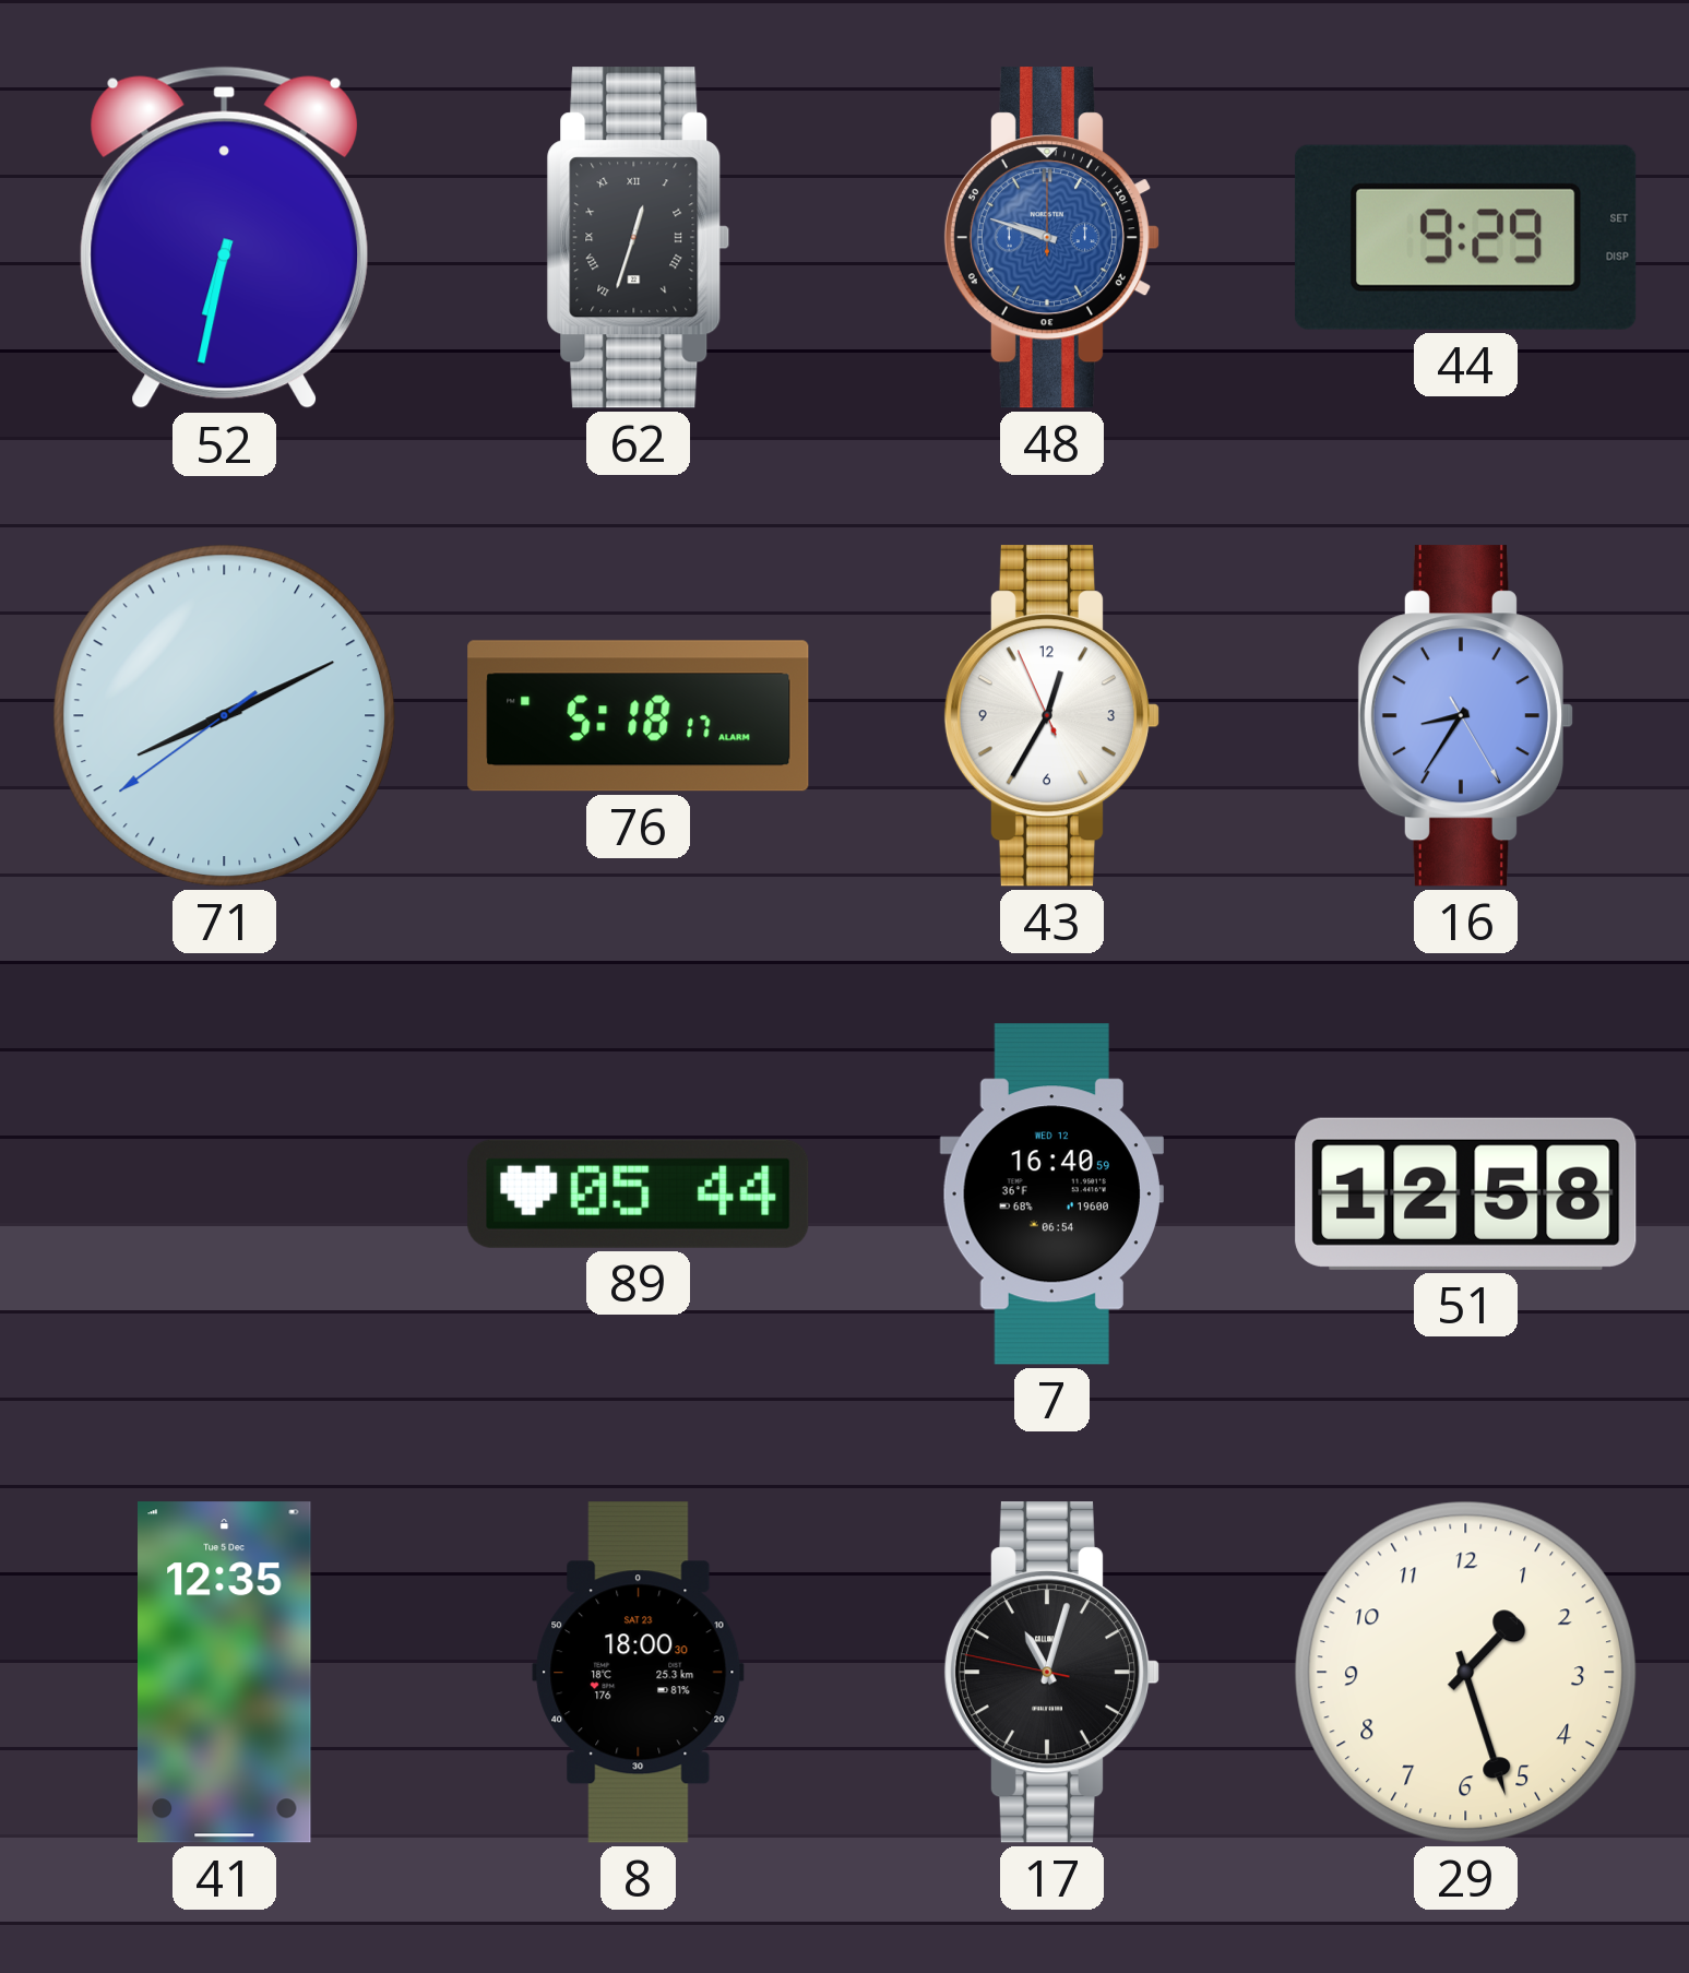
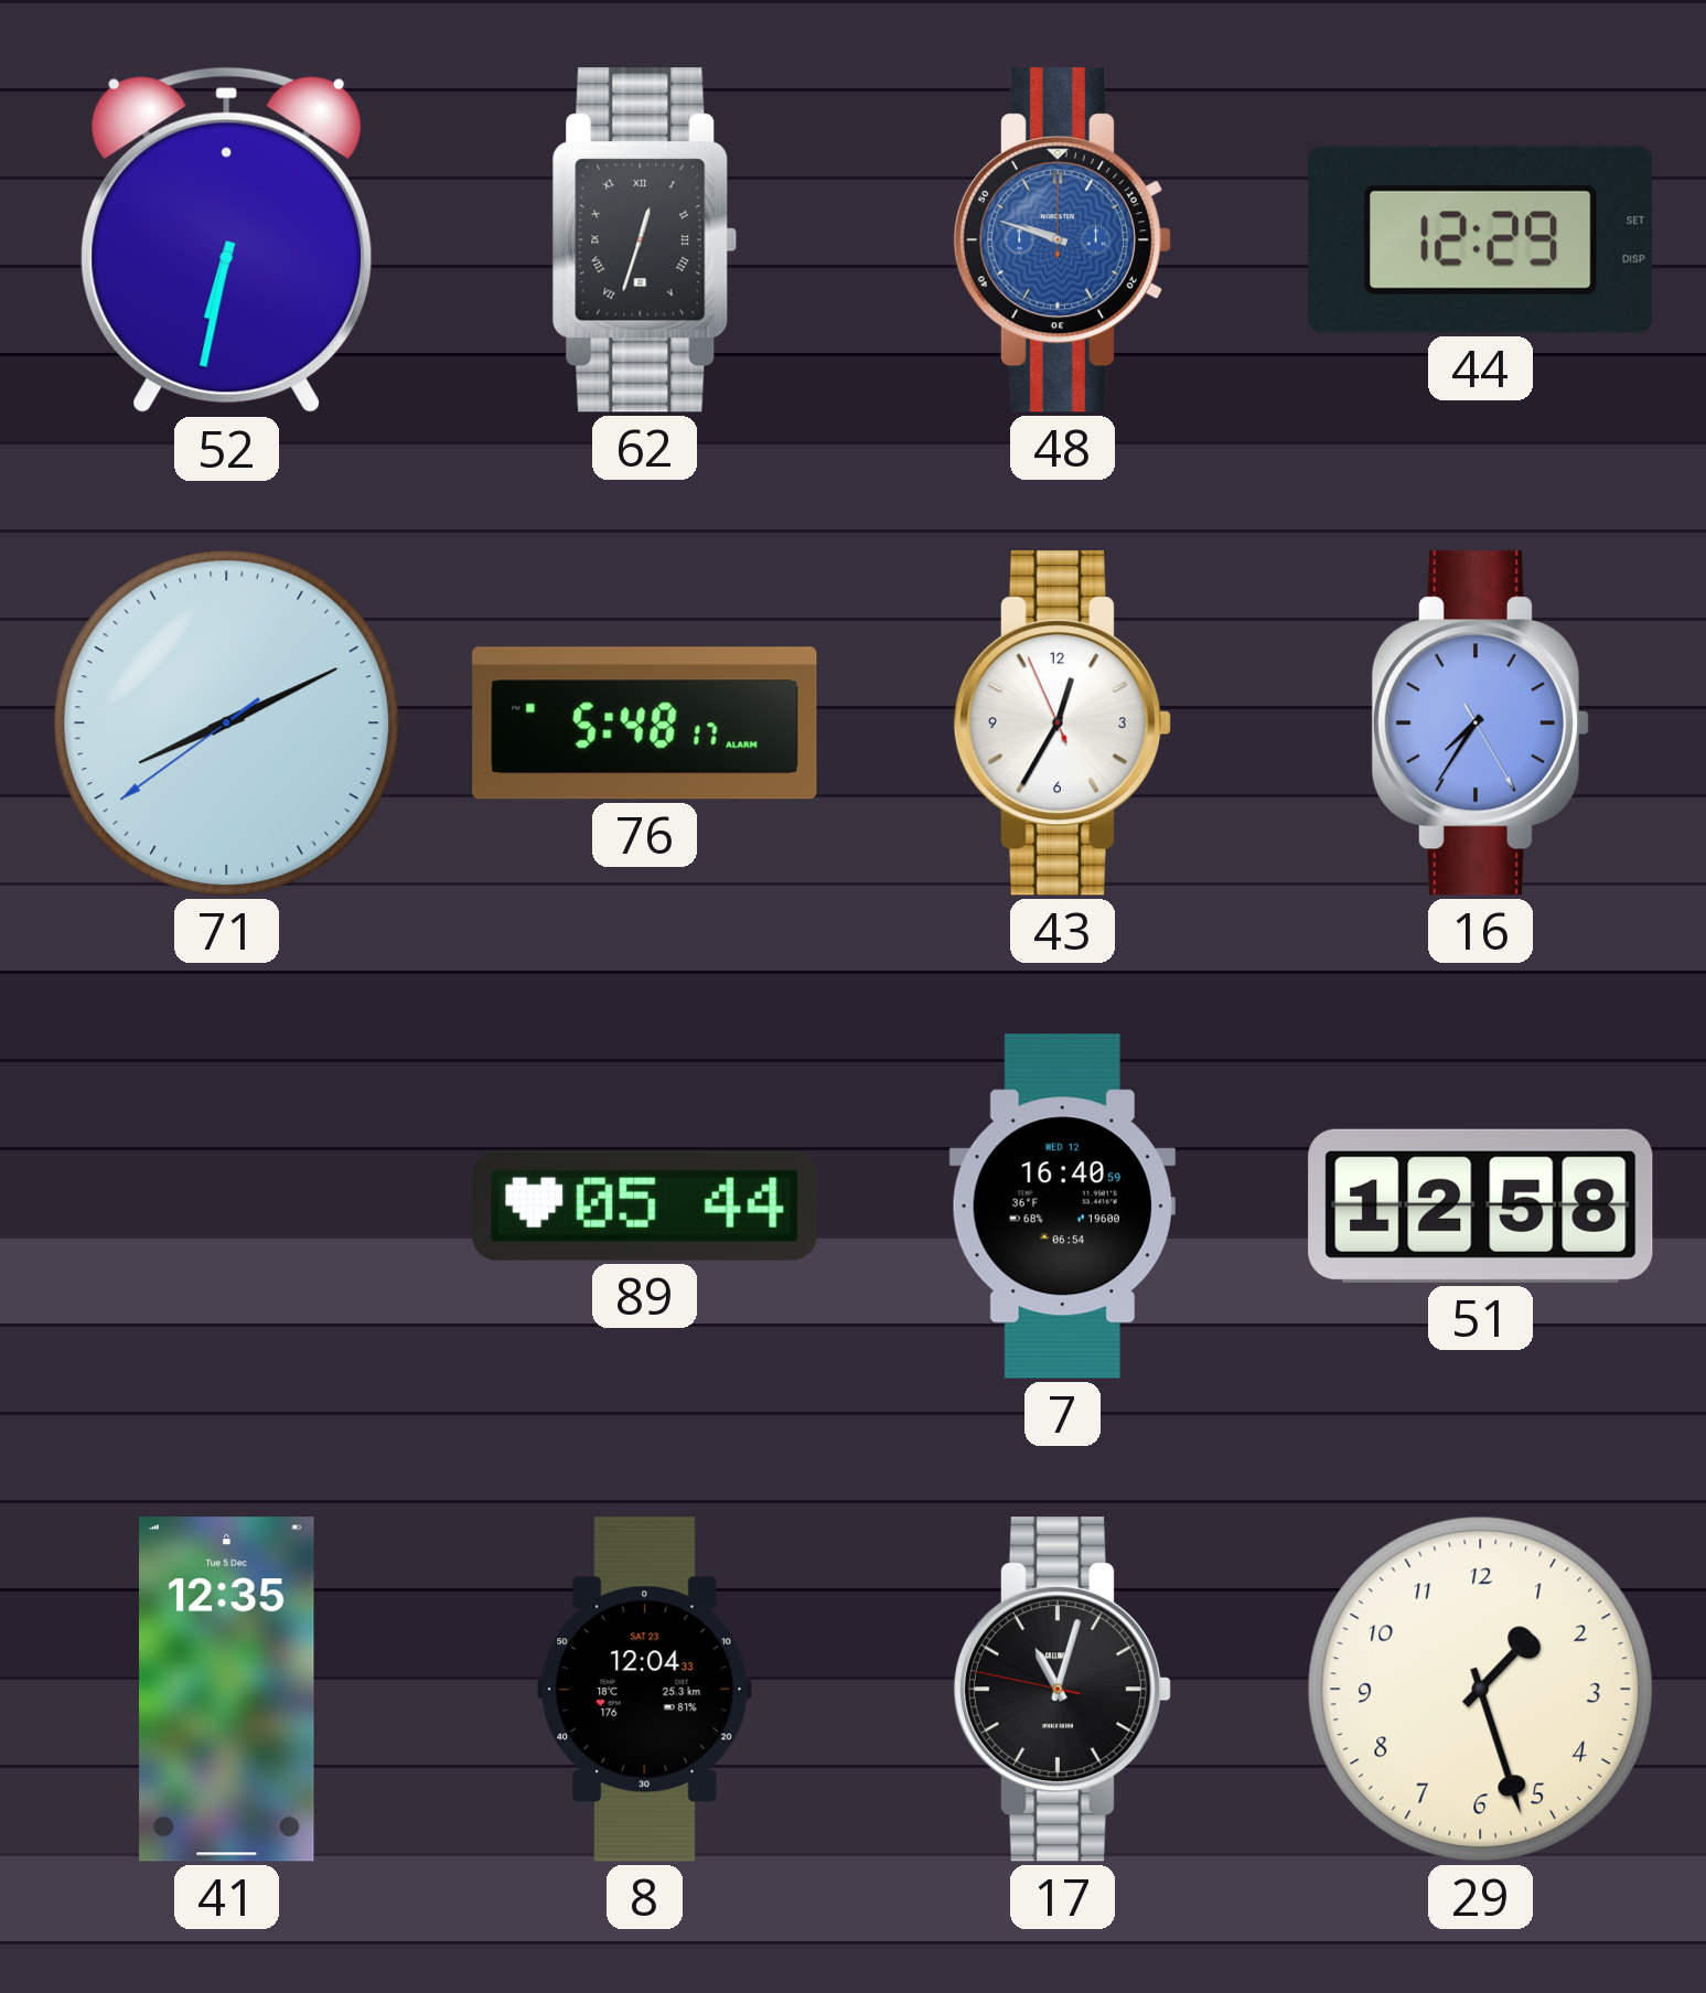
44: 9:29 -> 12:29 (1480, 239)
76: 5:18 -> 5:48 (645, 724)
16: 8:35 -> 7:35 (1480, 724)
8: 18:00 -> 12:04 (645, 1690)
